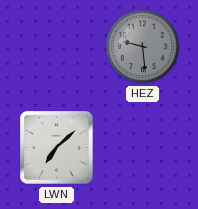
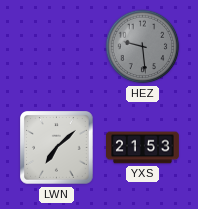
YXS: none -> 21:53 (143, 148)
